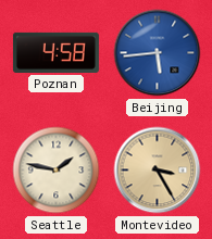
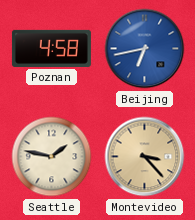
Beijing: 5:44 -> 6:43 (145, 49)
Montevideo: 3:25 -> 3:23 (145, 157)
